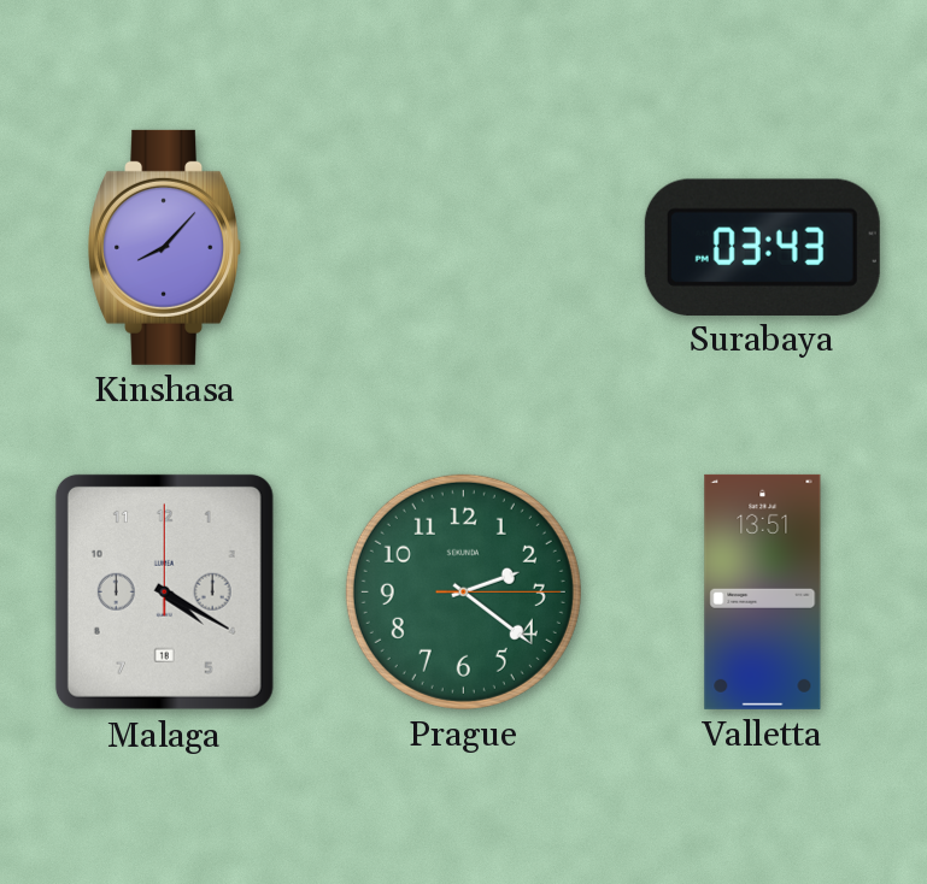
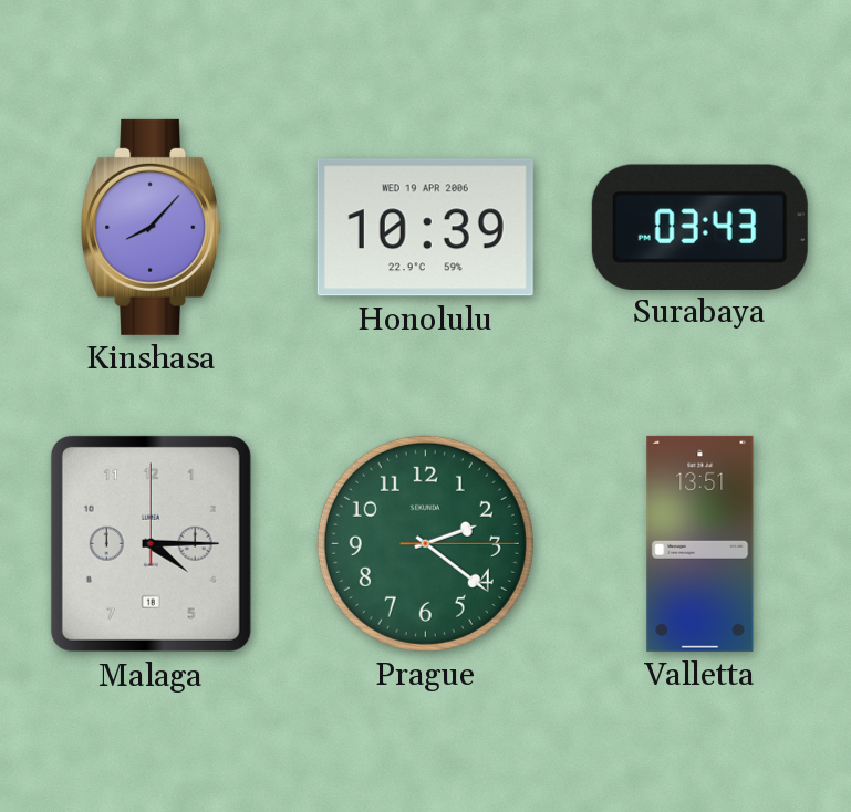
Honolulu: none -> 10:39 (425, 228)
Malaga: 4:20 -> 4:15 (151, 543)
